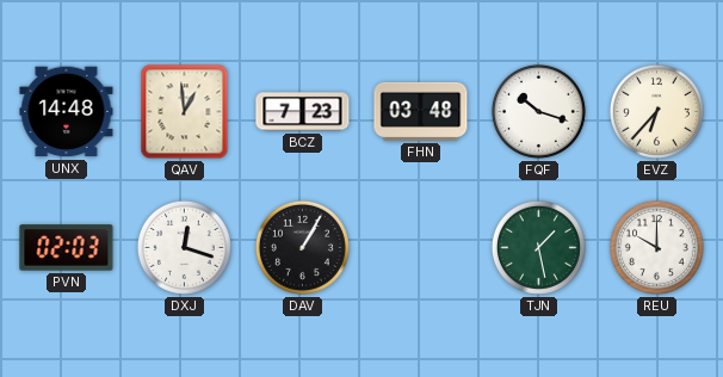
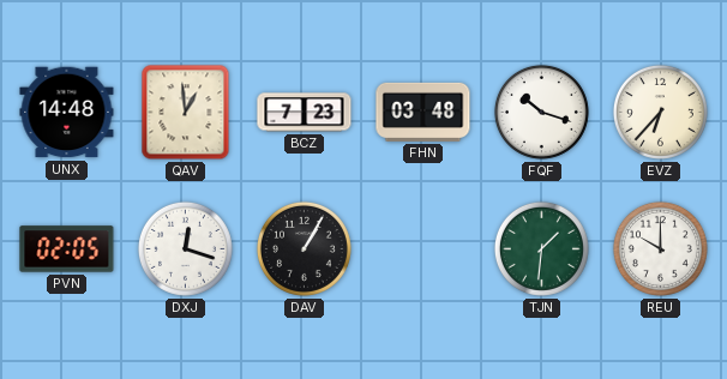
PVN: 02:03 -> 02:05 (67, 249)
TJN: 1:28 -> 1:31 (541, 248)
